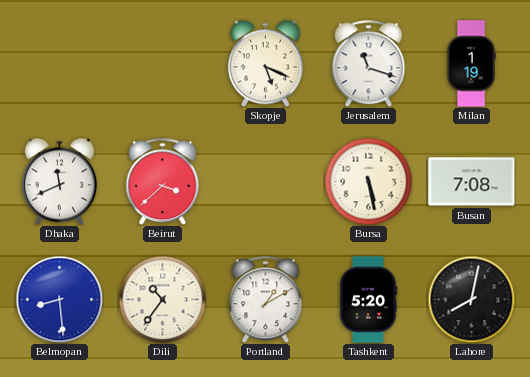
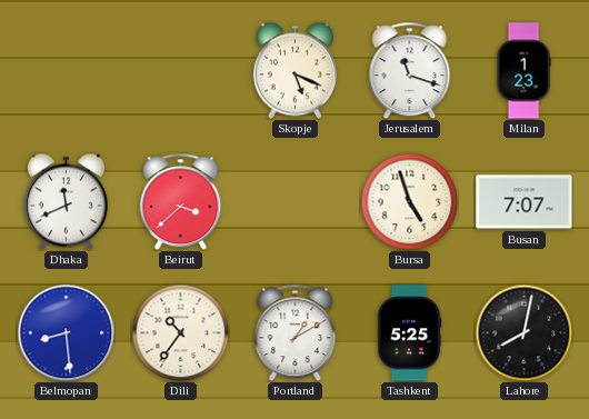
Milan: 1:19 -> 1:23 (523, 71)
Bursa: 5:28 -> 4:57 (409, 201)
Busan: 7:08 -> 7:07 (525, 202)
Tashkent: 5:20 -> 5:25 (409, 333)
